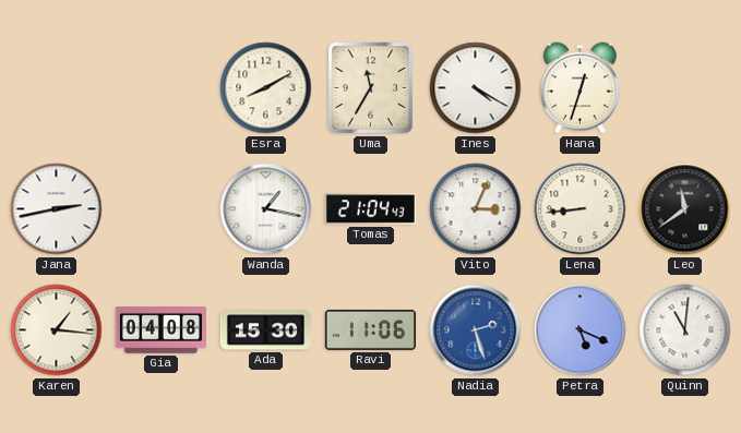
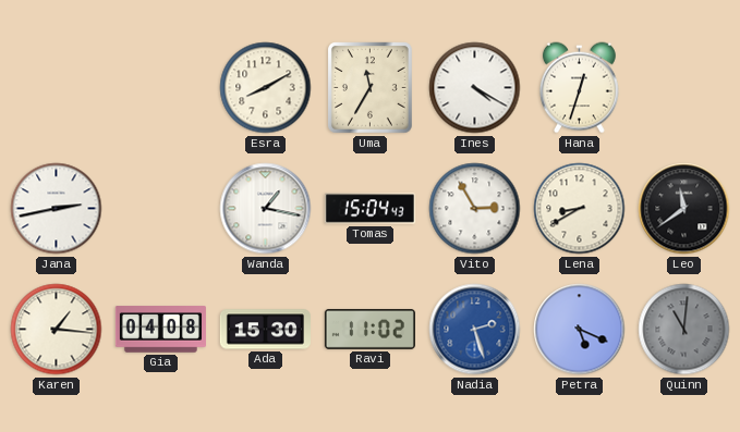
Tomas: 21:04 -> 15:04 (369, 209)
Vito: 3:04 -> 2:55 (475, 209)
Lena: 8:44 -> 8:40 (580, 209)
Ravi: 11:06 -> 11:02 (369, 329)
Quinn dial: white -> grey (684, 330)
